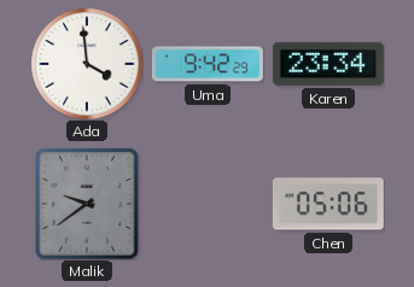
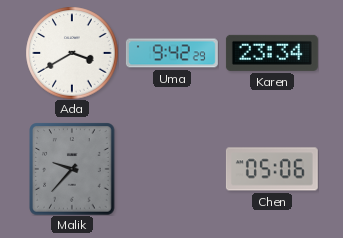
Ada: 3:59 -> 3:40 (72, 53)
Malik: 9:39 -> 9:37 (72, 169)
